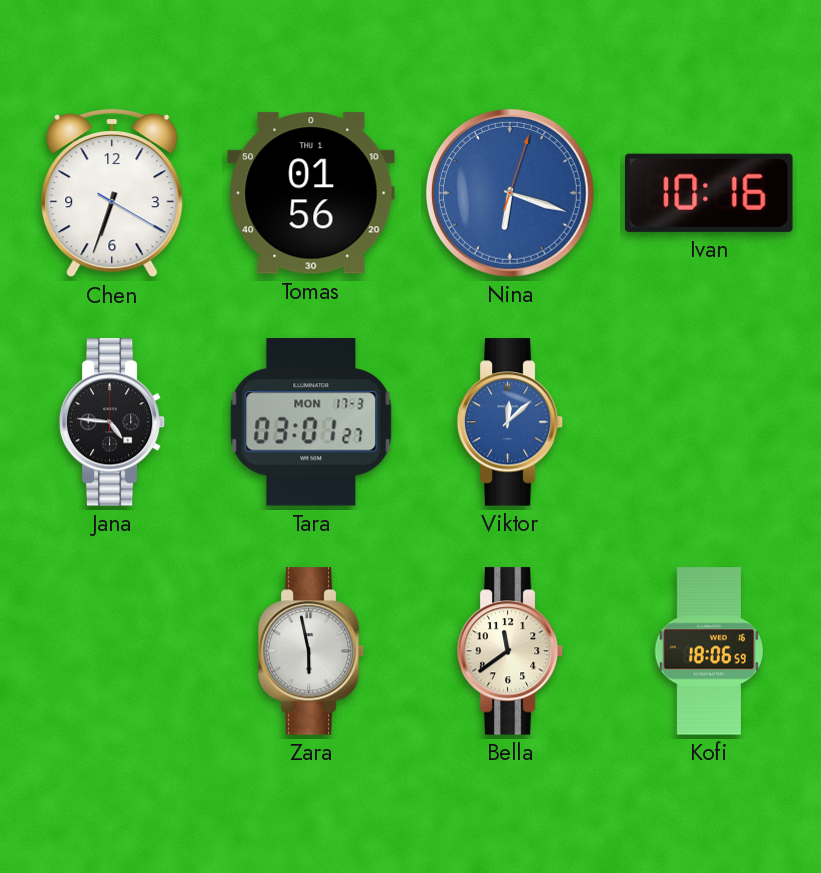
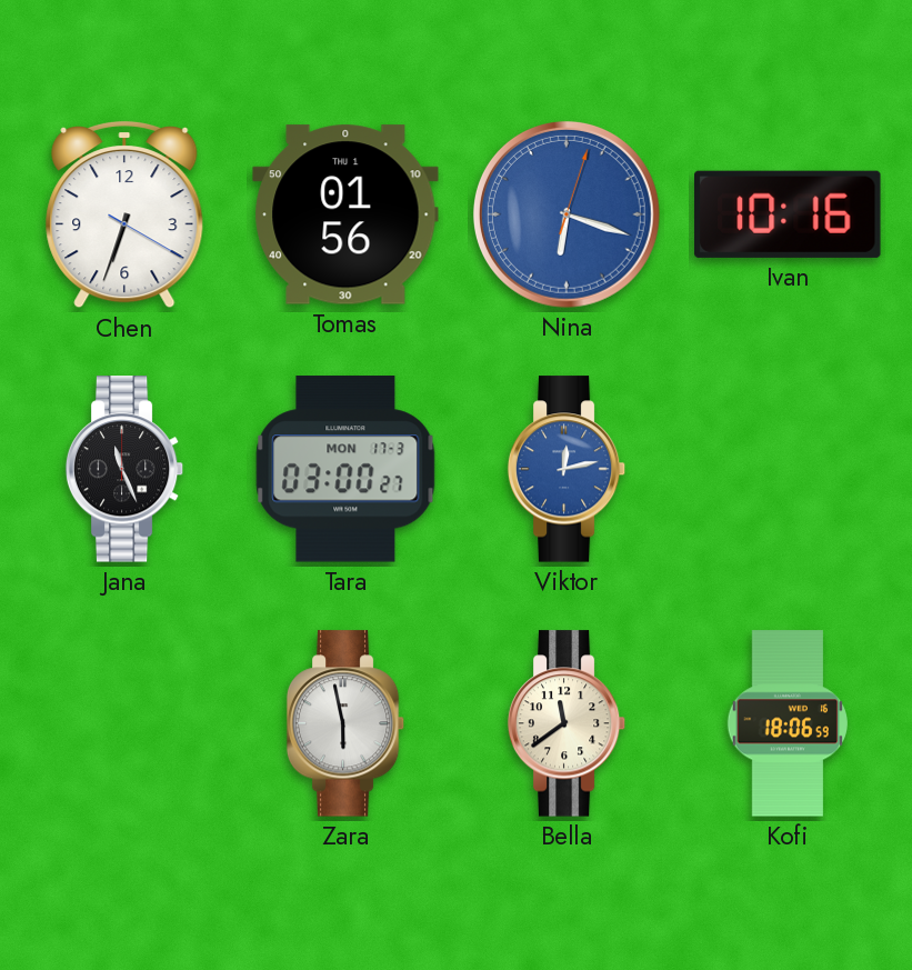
Jana: 4:46 -> 11:26 (124, 469)
Tara: 03:01 -> 03:00 (345, 469)
Viktor: 12:08 -> 12:13 (567, 469)
